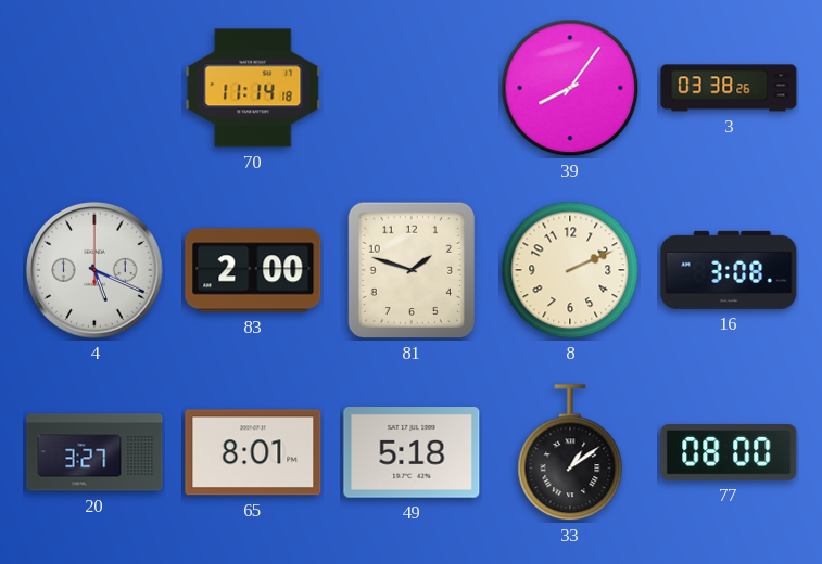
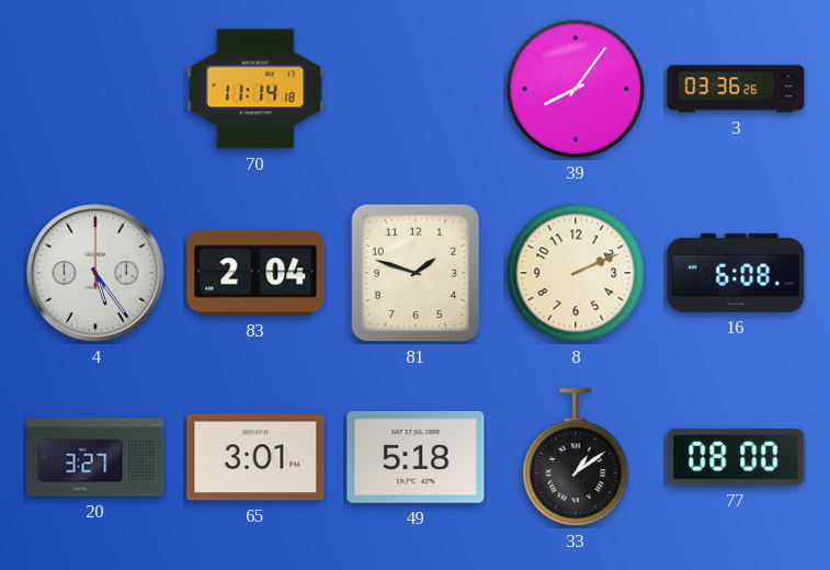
3: 03:38 -> 03:36 (736, 89)
4: 5:19 -> 5:24 (95, 273)
83: 2:00 -> 2:04 (255, 273)
16: 3:08 -> 6:08 (736, 273)
65: 8:01 -> 3:01 (255, 457)
